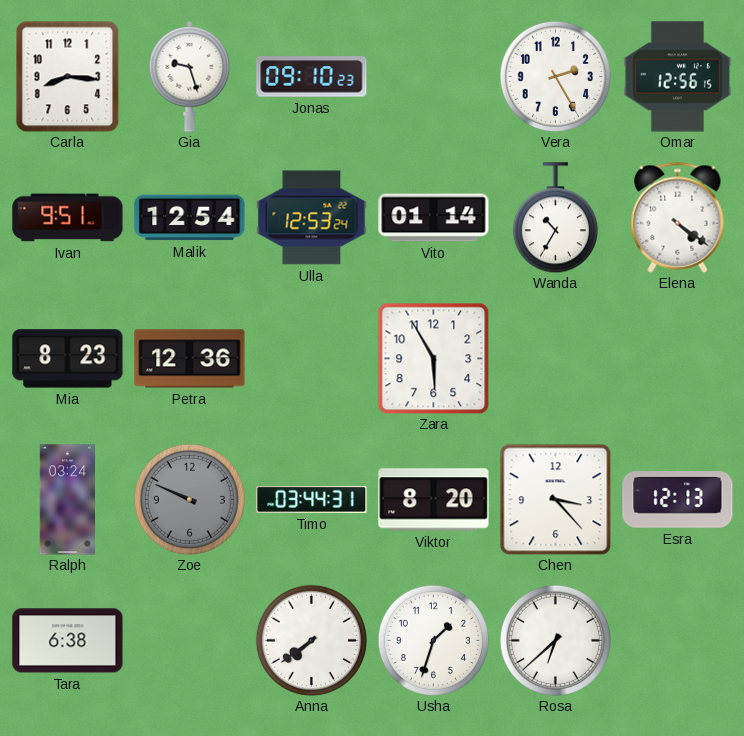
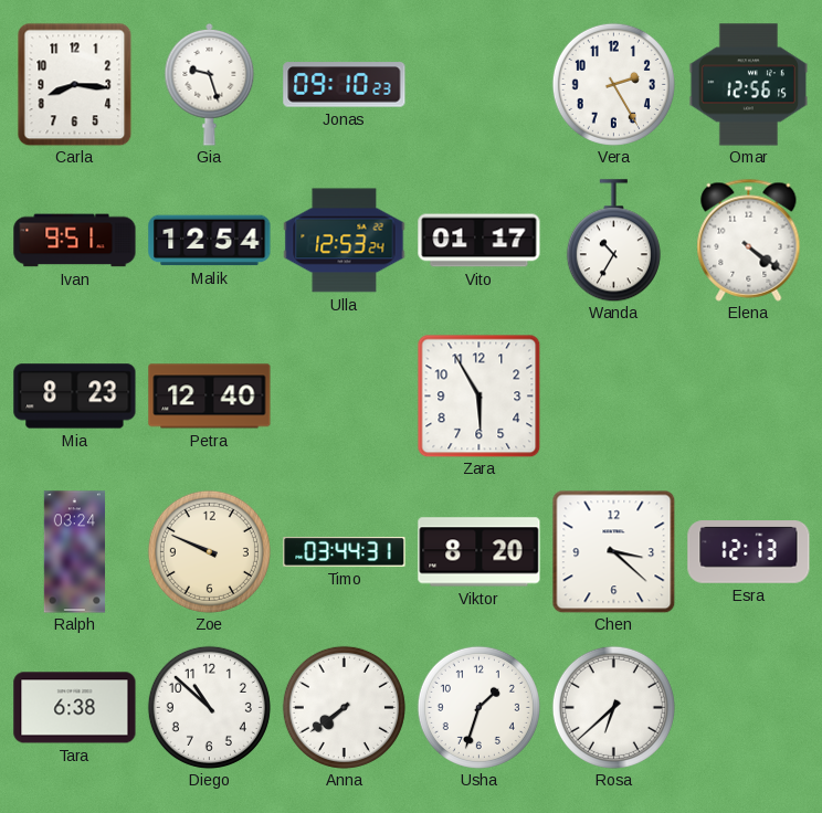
Vito: 01:14 -> 01:17 (479, 241)
Petra: 12:36 -> 12:40 (210, 397)
Zoe dial: grey -> cream (209, 551)
Chen: 3:23 -> 3:22 (613, 551)
Diego: none -> 10:52 (209, 707)
